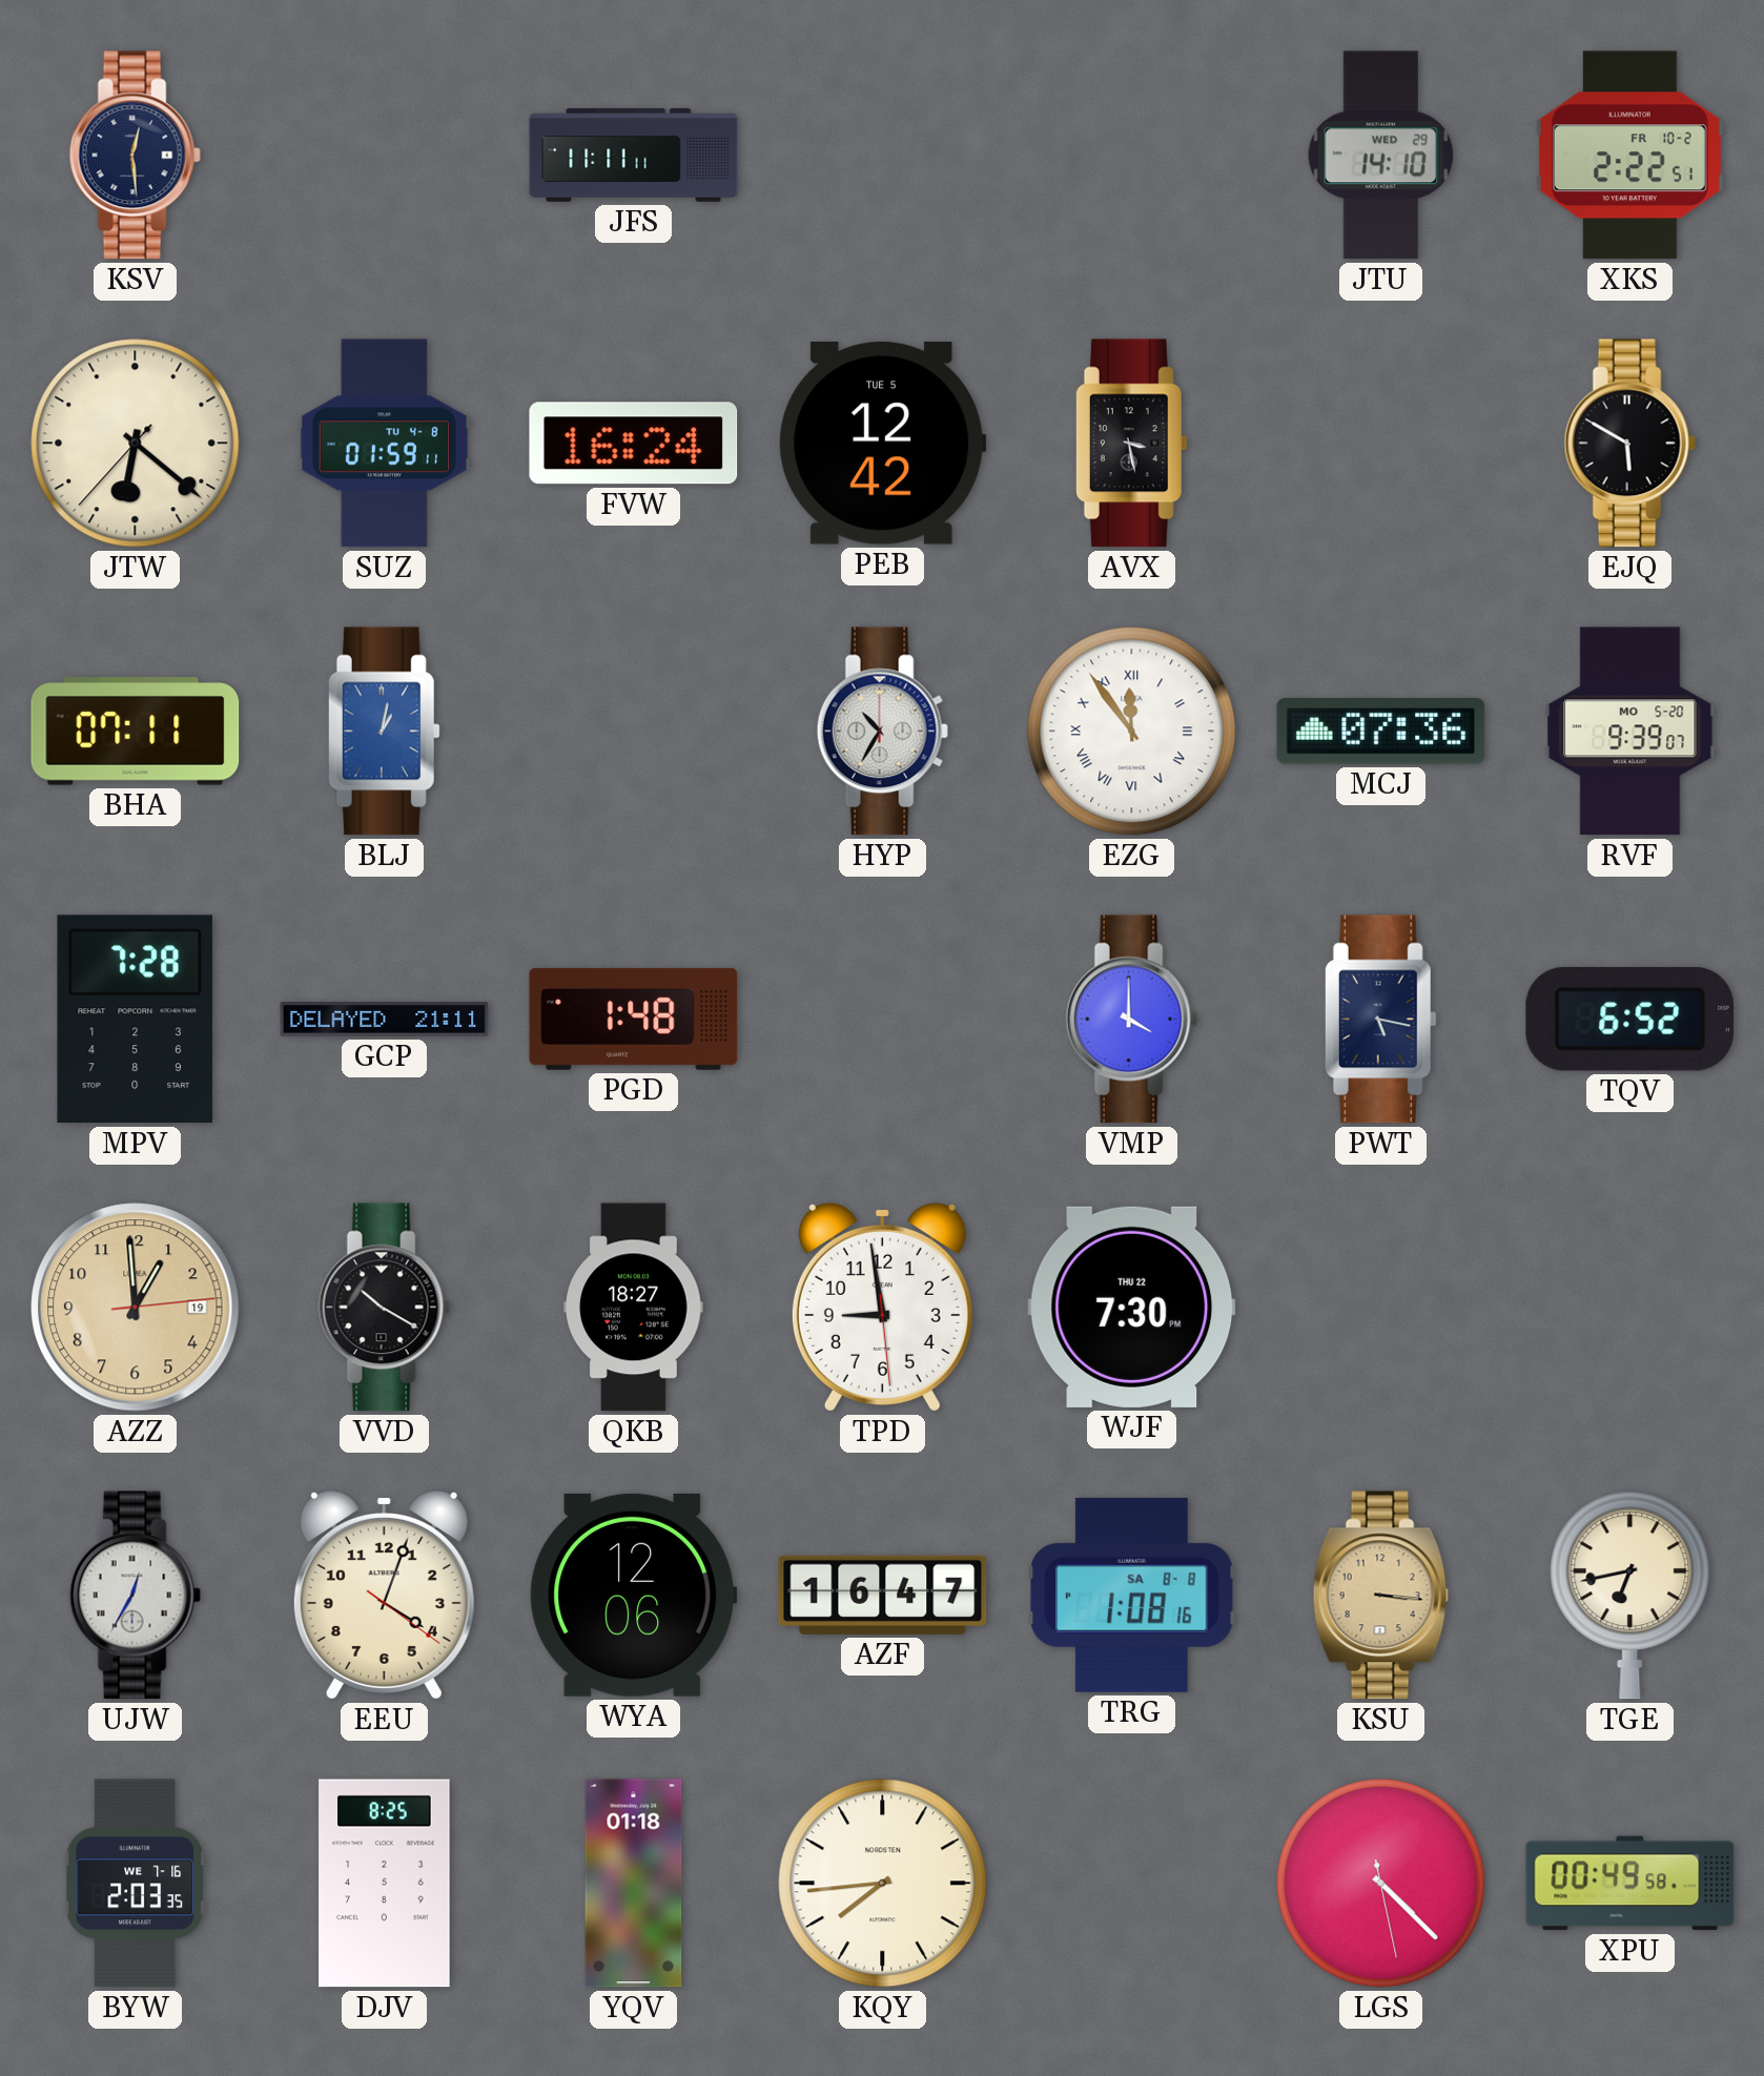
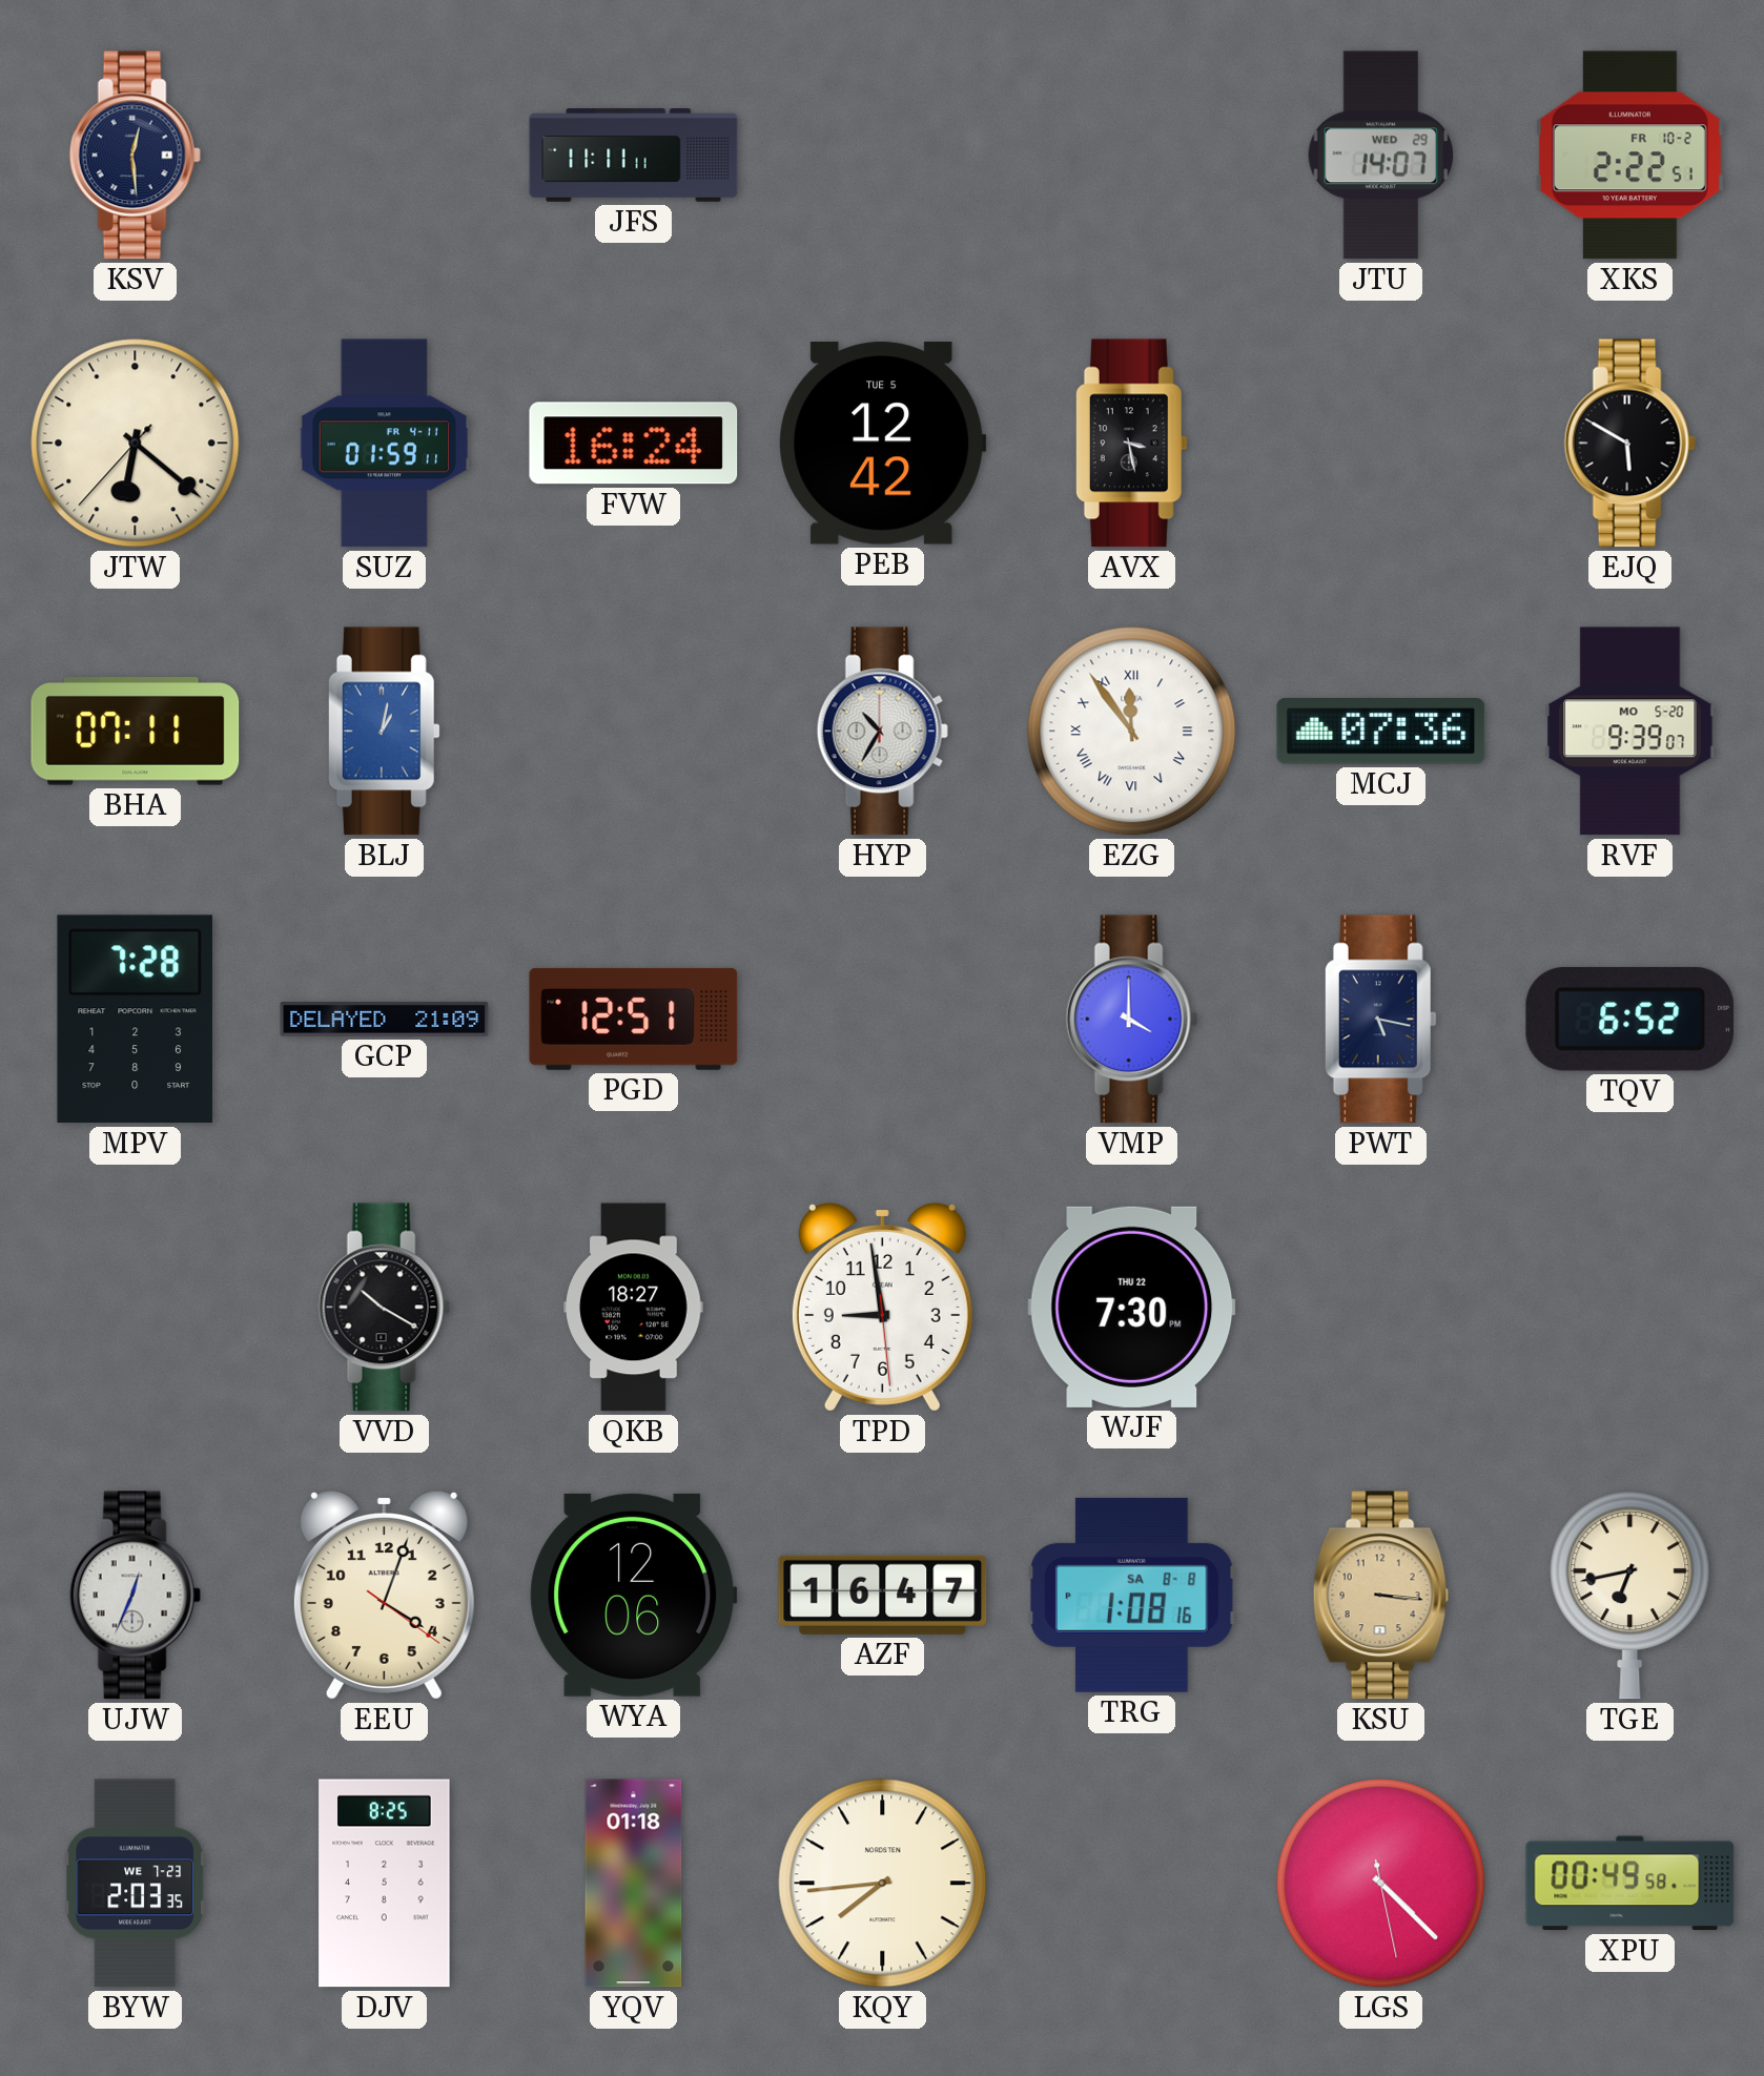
JTU: 14:10 -> 14:07 (1381, 156)
SUZ date: TU 4-8 -> FR 4-11 (384, 444)
GCP: 21:11 -> 21:09 (385, 1020)
PGD: 1:48 -> 12:51 (634, 1019)
AZZ: 12:59 -> none (136, 1308)
UJW: 12:35 -> 12:34 (135, 1596)
BYW date: WE 7-16 -> WE 7-23 (135, 1884)
